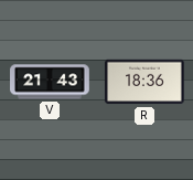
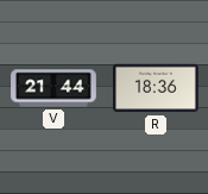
V: 21:43 -> 21:44 (53, 88)
